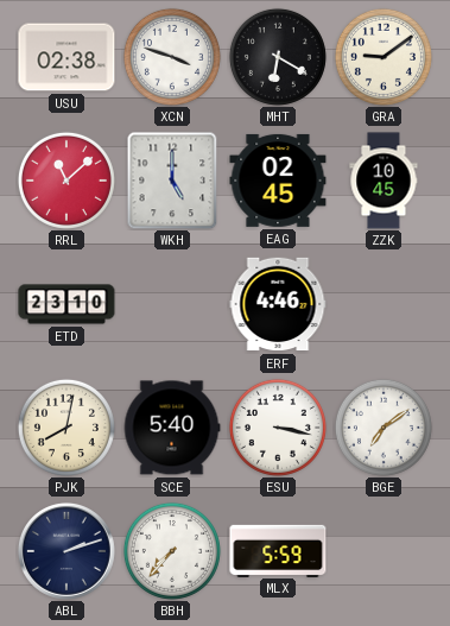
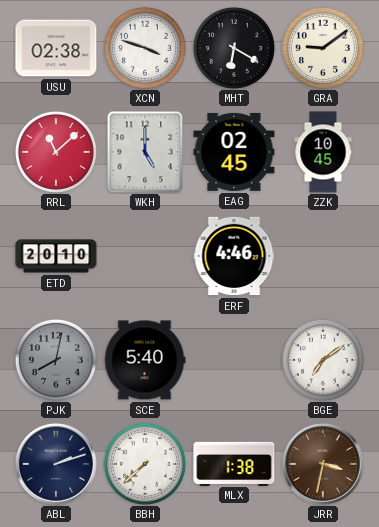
ETD: 23:10 -> 20:10 (56, 256)
PJK dial: cream -> grey (56, 360)
ESU: 3:17 -> none (278, 428)
BBH: 7:37 -> 7:38 (145, 464)
MLX: 5:59 -> 1:38 (234, 463)
JRR: none -> 3:32 (323, 464)
